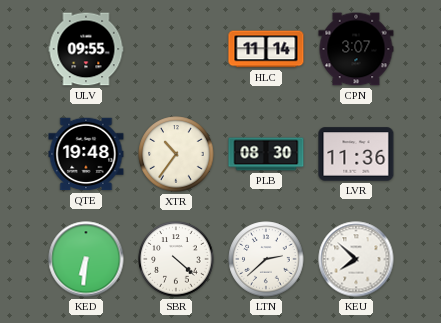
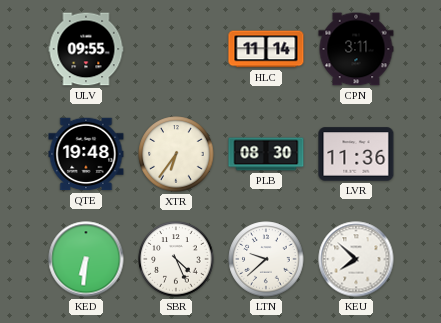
CPN: 3:07 -> 3:11 (356, 49)
XTR: 10:36 -> 6:36 (176, 154)
SBR: 4:22 -> 4:26 (176, 259)
LTN: 2:38 -> 9:38 (266, 259)
